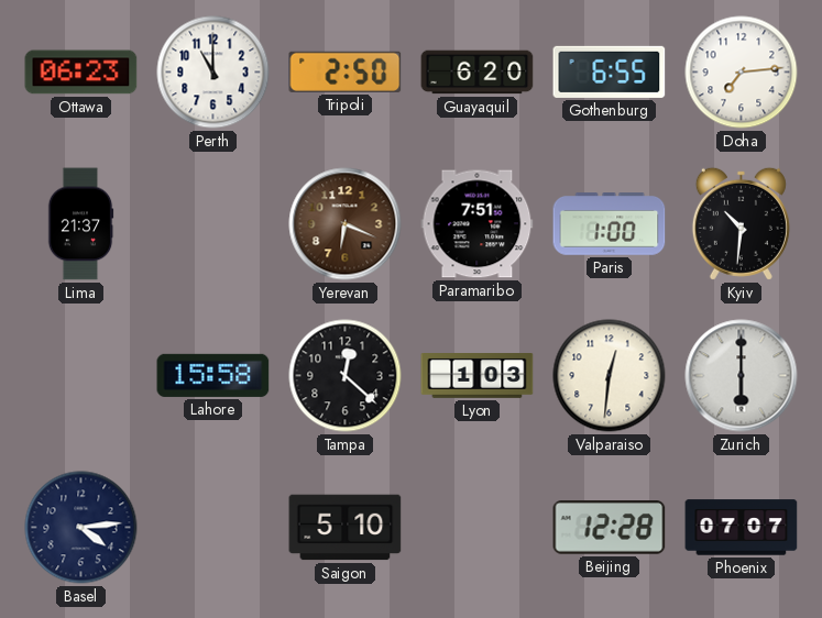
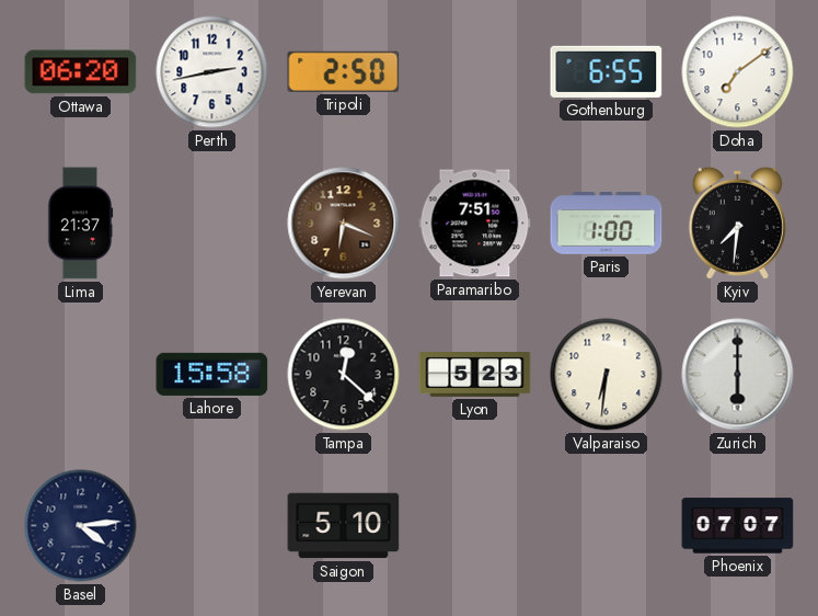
Ottawa: 06:23 -> 06:20 (81, 72)
Perth: 11:00 -> 2:43 (212, 72)
Guayaquil: 6:20 -> none (478, 73)
Doha: 7:14 -> 7:09 (738, 72)
Kyiv: 10:31 -> 7:31 (737, 223)
Lyon: 1:03 -> 5:23 (475, 375)
Valparaiso: 12:31 -> 6:31 (607, 375)
Beijing: 12:28 -> none (610, 528)
